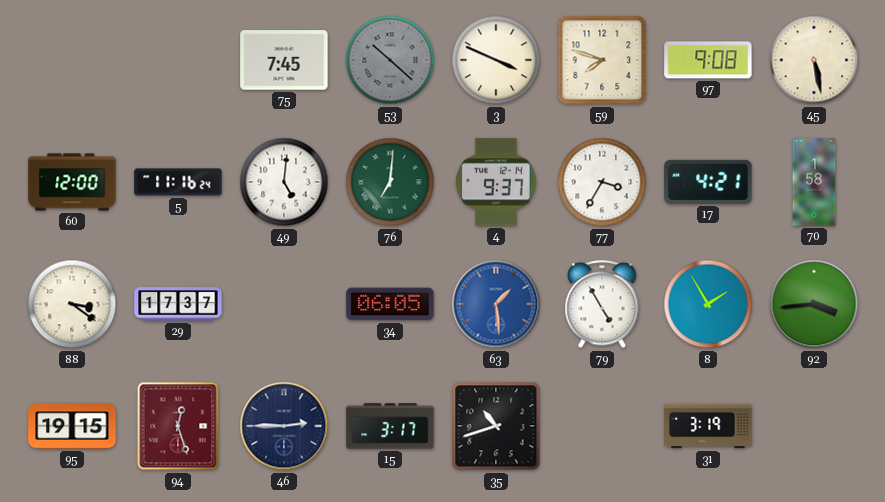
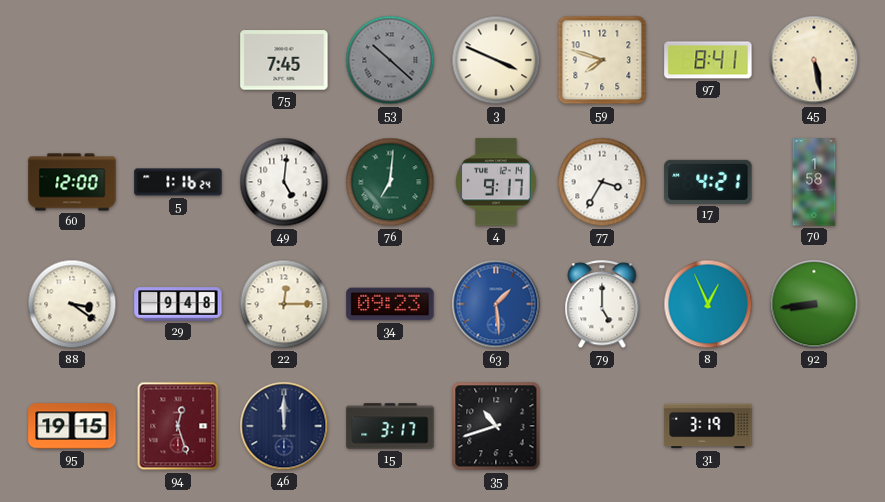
97: 9:08 -> 8:41 (708, 60)
5: 11:16 -> 1:16 (178, 182)
4: 9:37 -> 9:17 (496, 182)
29: 17:37 -> 9:48 (178, 304)
22: none -> 12:15 (284, 304)
34: 06:05 -> 09:23 (390, 304)
79: 4:55 -> 5:00 (602, 305)
8: 1:55 -> 12:56 (708, 304)
92: 3:44 -> 8:44 (814, 304)
46: 2:45 -> 12:00 (284, 426)
